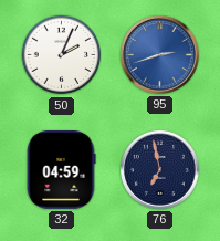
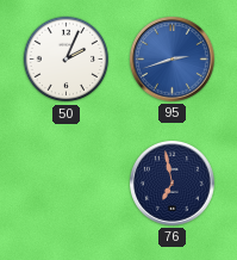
32: 04:59 -> none (61, 170)
